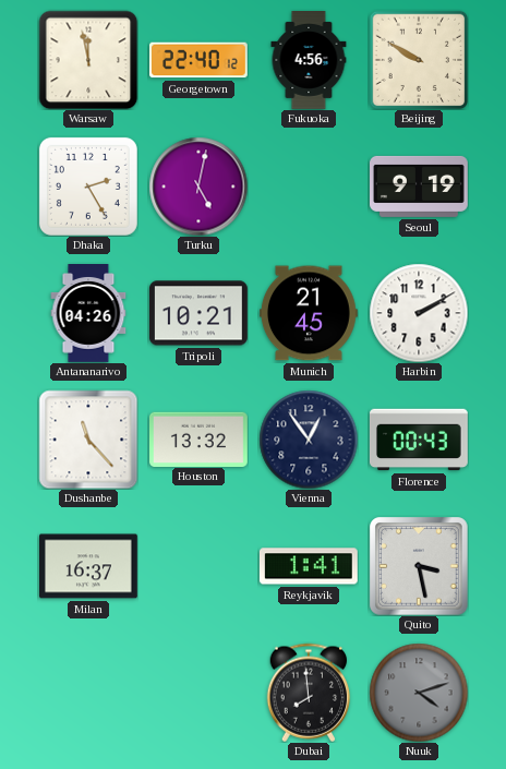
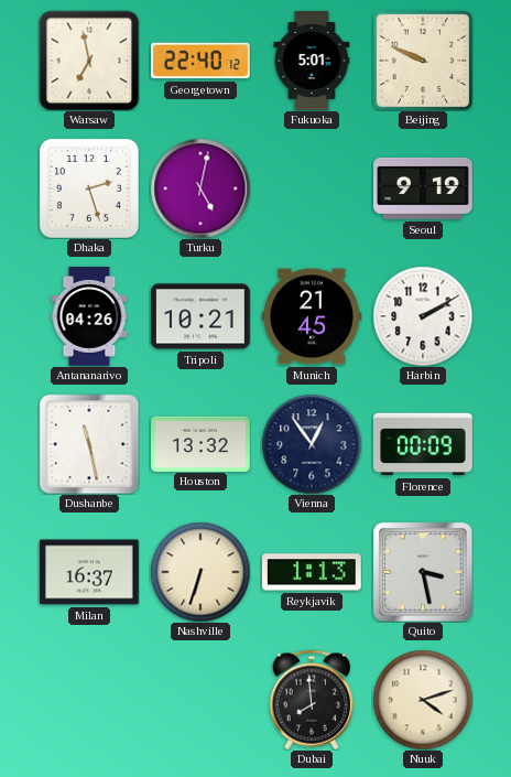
Warsaw: 11:58 -> 6:58 (89, 61)
Fukuoka: 4:56 -> 5:01 (312, 62)
Beijing: 9:50 -> 9:49 (423, 61)
Dhaka: 2:25 -> 2:27 (89, 188)
Dushanbe: 11:23 -> 11:28 (89, 444)
Florence: 00:43 -> 00:09 (423, 444)
Nashville: none -> 6:33 (200, 572)
Reykjavik: 1:41 -> 1:13 (312, 572)
Nuuk dial: grey -> cream (423, 700)
